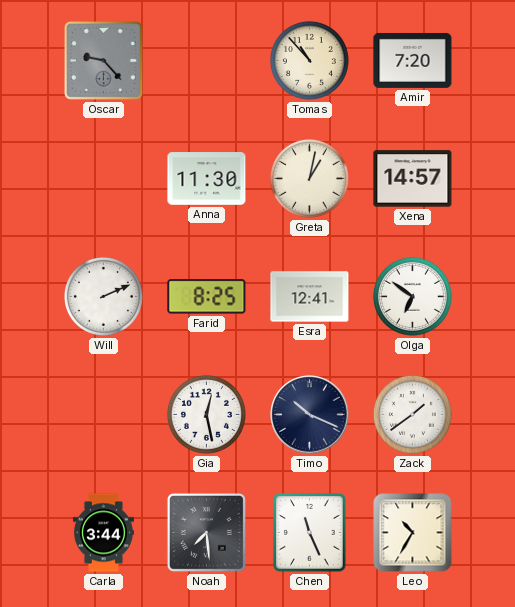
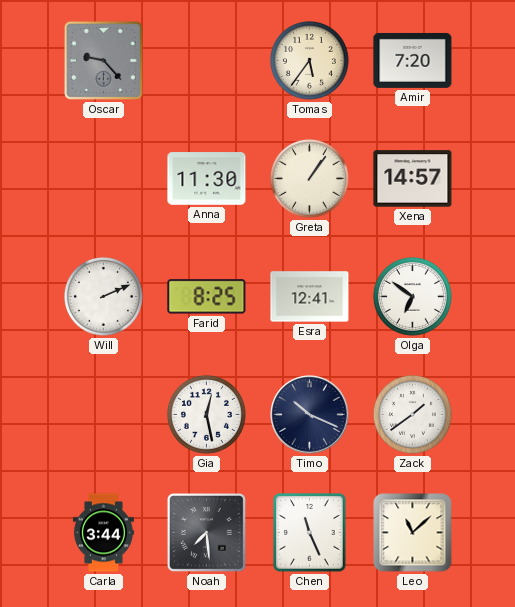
Tomas: 10:53 -> 5:36 (309, 60)
Greta: 1:02 -> 1:06 (309, 178)
Leo: 10:35 -> 11:08 (413, 533)
